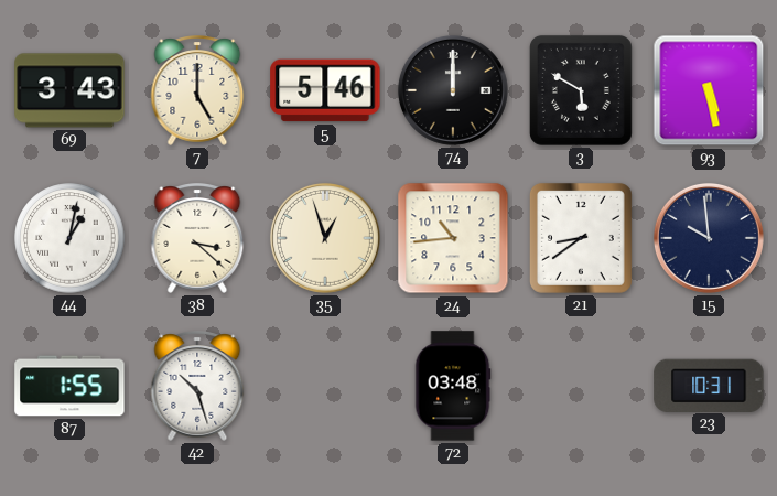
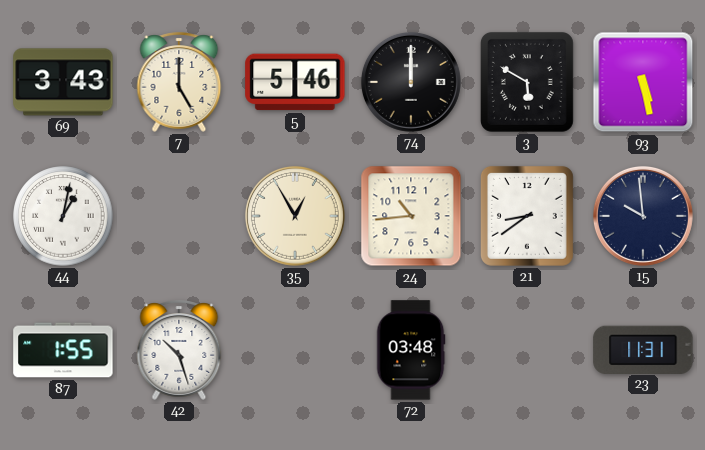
38: 3:22 -> none (197, 238)
35: 12:57 -> 12:55 (295, 216)
23: 10:31 -> 11:31 (643, 349)
